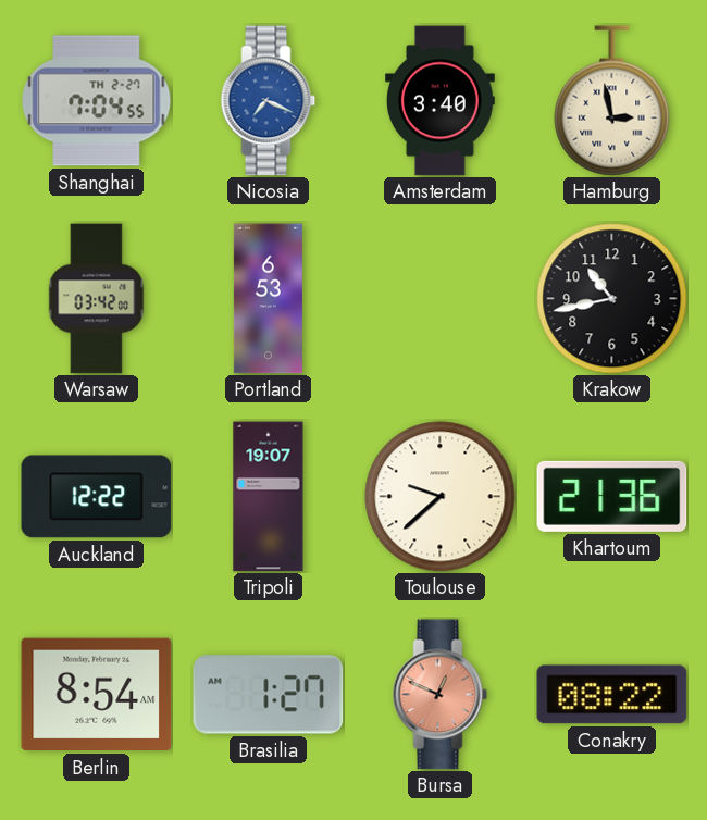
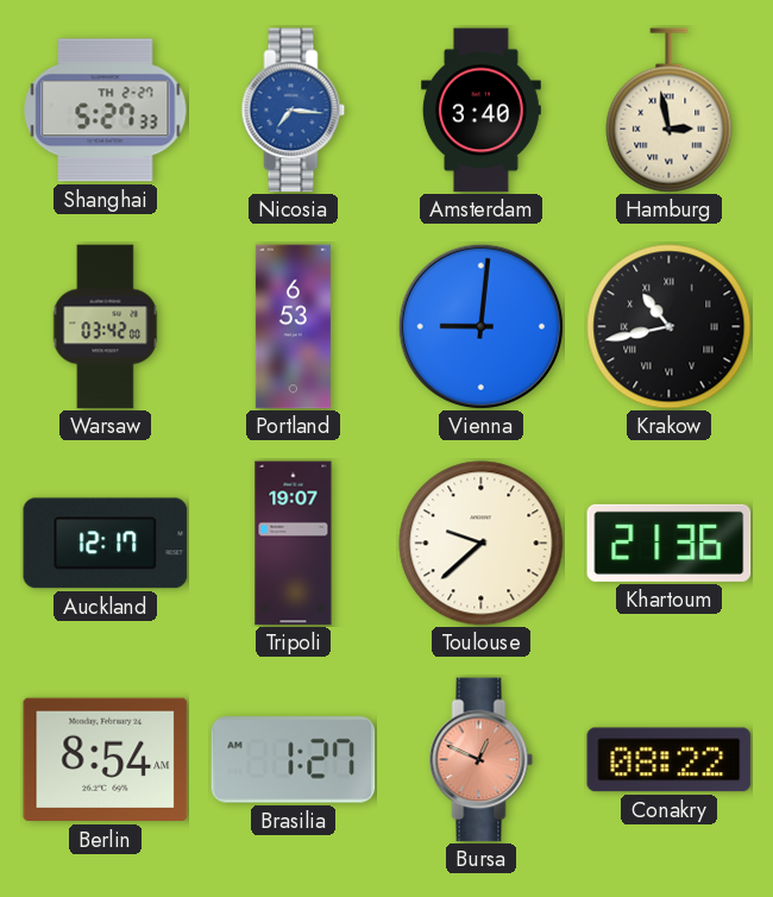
Shanghai: 7:04 -> 5:27 (106, 111)
Nicosia: 7:19 -> 7:16 (294, 111)
Vienna: none -> 9:01 (480, 326)
Krakow numerals: Arabic -> Roman (670, 327)
Auckland: 12:22 -> 12:17 (106, 544)
